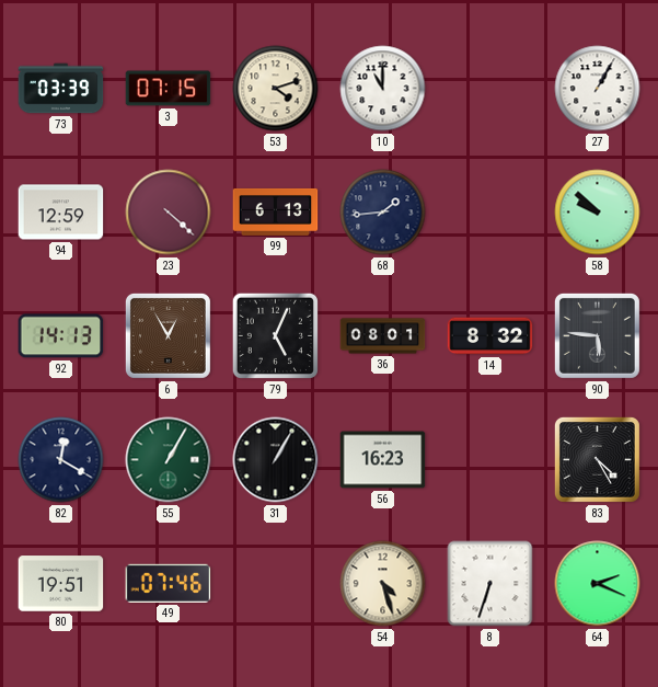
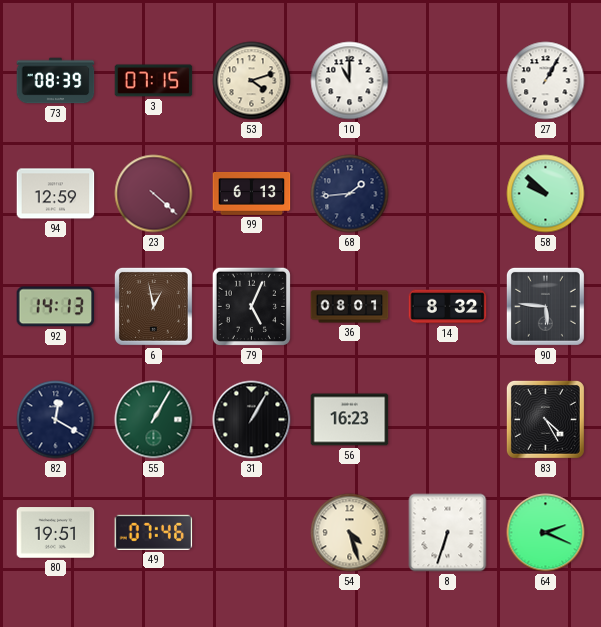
73: 03:39 -> 08:39 (56, 81)
6: 12:55 -> 12:58 (153, 306)
